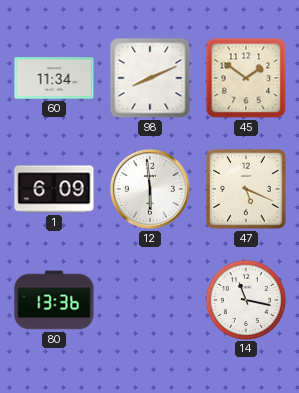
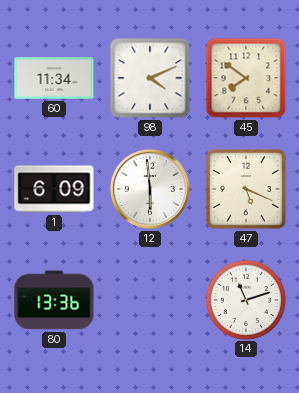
98: 8:11 -> 4:11 (150, 78)
45: 1:51 -> 7:51 (246, 78)
14: 11:17 -> 11:12 (245, 299)
